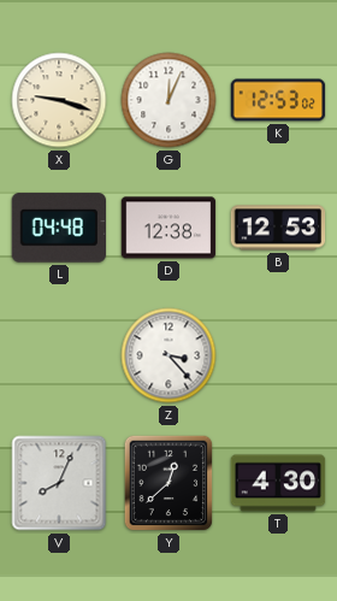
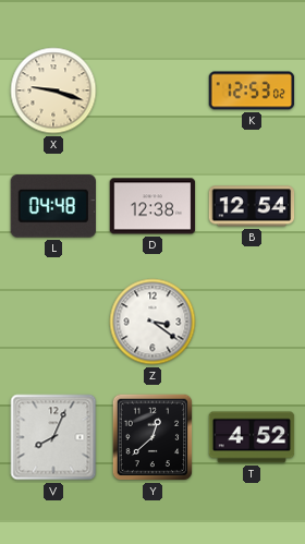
G: 12:04 -> none (168, 100)
B: 12:53 -> 12:54 (252, 206)
Z: 3:23 -> 3:21 (152, 322)
T: 4:30 -> 4:52 (252, 437)
